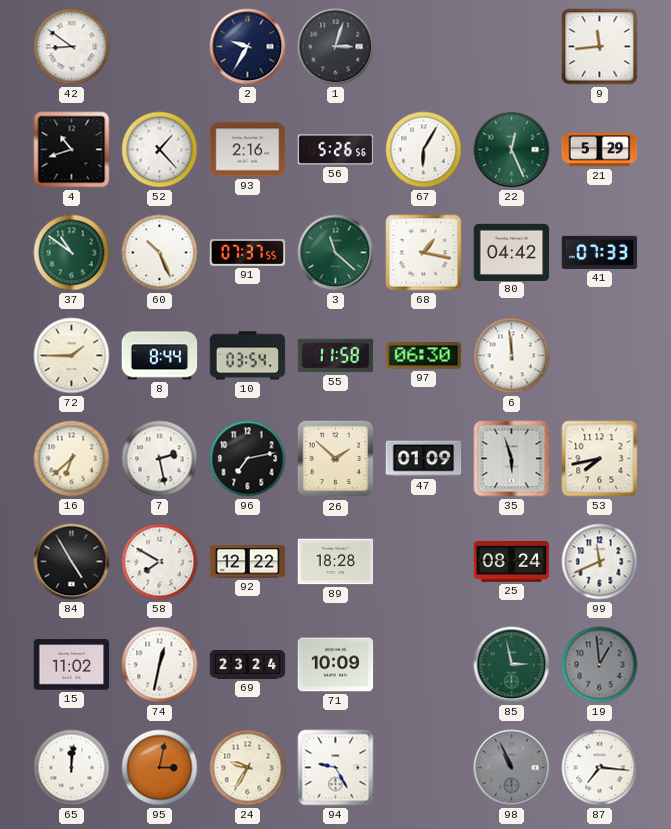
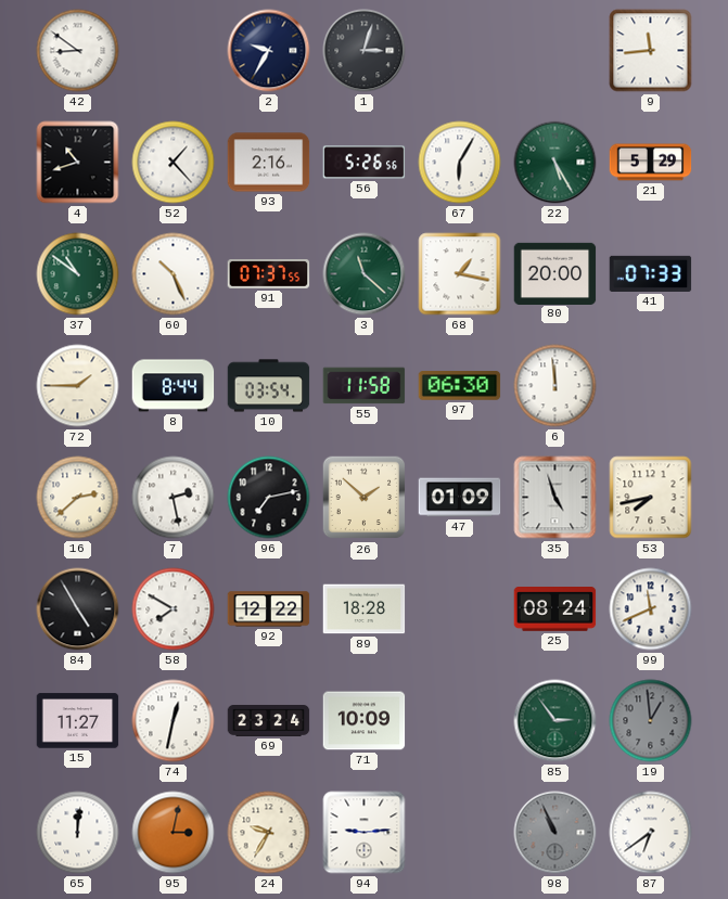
22: 12:26 -> 5:25 (555, 163)
80: 04:42 -> 20:00 (555, 273)
16: 6:38 -> 2:38 (78, 498)
35: 5:57 -> 4:57 (555, 498)
15: 11:02 -> 11:27 (78, 721)
85: 2:58 -> 2:54 (555, 721)
94: 9:25 -> 9:14 (365, 833)
87: 7:16 -> 6:39 (651, 833)
